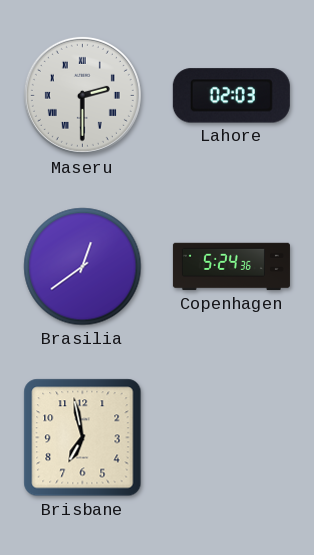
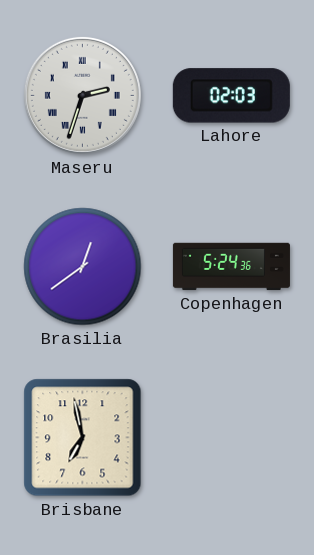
Maseru: 2:30 -> 2:33 (82, 95)
